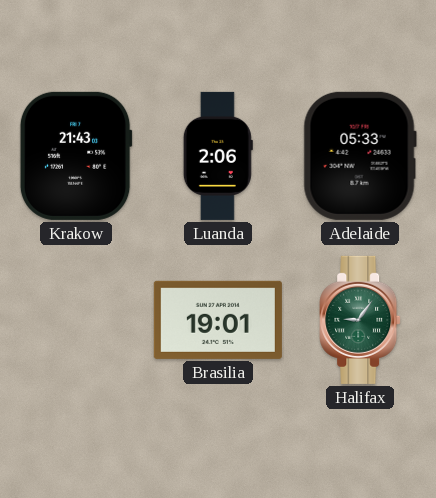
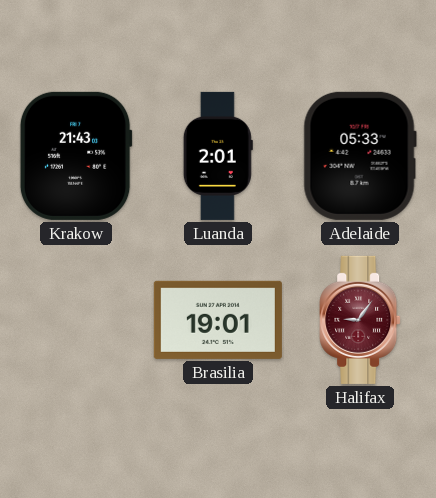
Luanda: 2:06 -> 2:01 (218, 156)
Halifax dial: green -> burgundy (360, 320)
